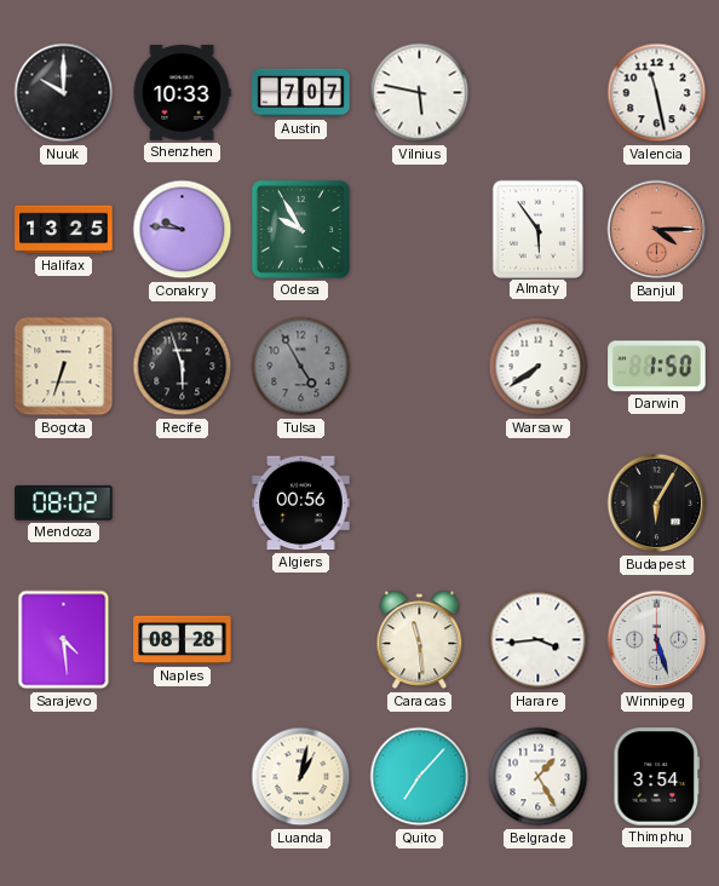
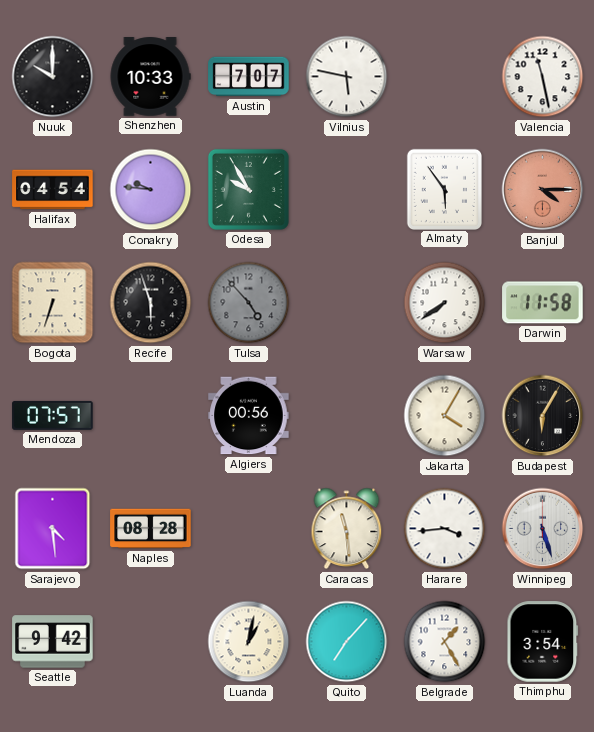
Halifax: 13:25 -> 04:54 (53, 190)
Tulsa: 4:55 -> 4:53 (249, 303)
Darwin: 1:50 -> 11:58 (543, 303)
Mendoza: 08:02 -> 07:57 (53, 415)
Jakarta: none -> 4:05 (445, 416)
Seattle: none -> 9:42 (53, 642)
